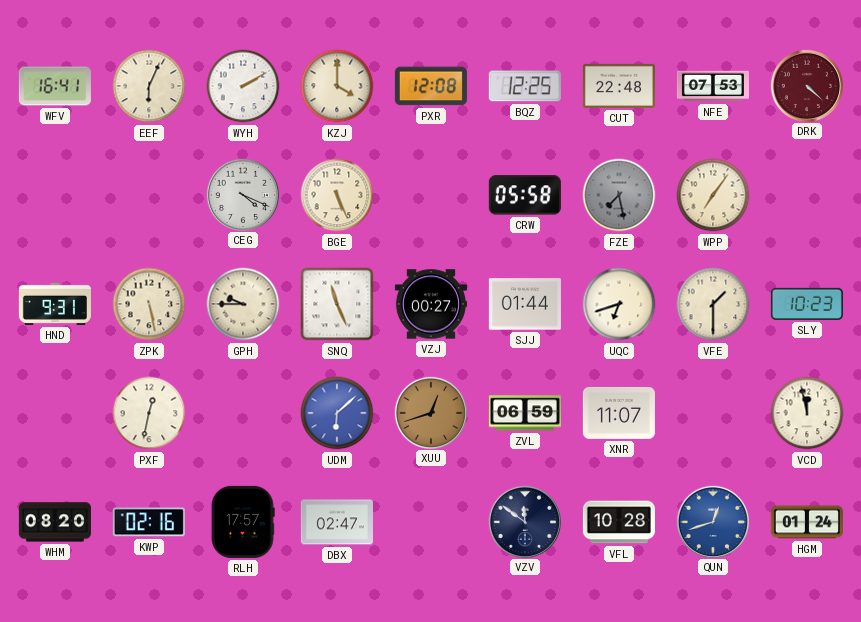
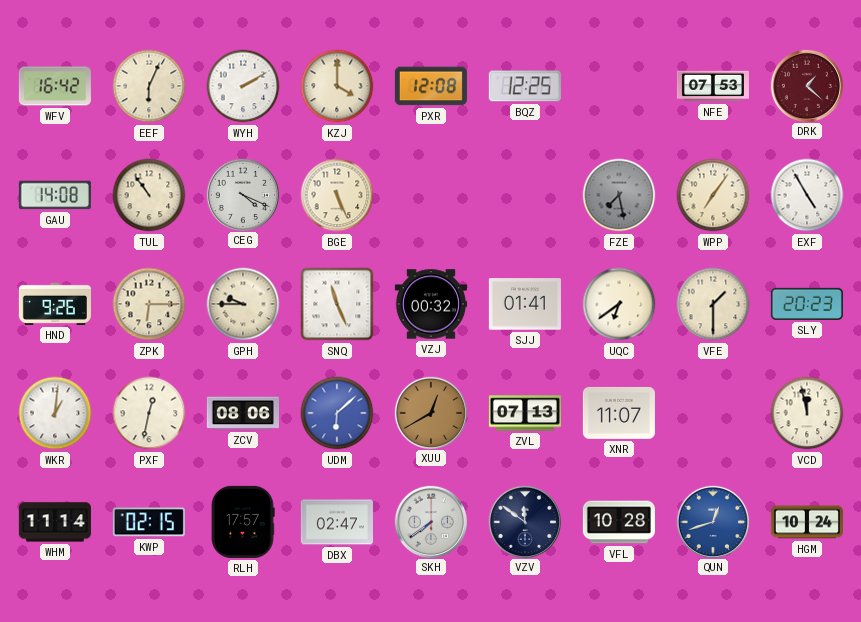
WFV: 16:41 -> 16:42 (55, 86)
CUT: 22:48 -> none (619, 86)
DRK: 4:22 -> 1:22 (806, 85)
GAU: none -> 14:08 (55, 195)
TUL: none -> 10:54 (149, 195)
CRW: 05:58 -> none (525, 195)
EXF: none -> 4:55 (807, 195)
HND: 9:31 -> 9:26 (55, 304)
ZPK: 5:28 -> 6:15 (149, 304)
VZJ: 00:27 -> 00:32 (431, 304)
SJJ: 01:44 -> 01:41 (525, 304)
UQC: 6:42 -> 6:39 (619, 304)
SLY: 10:23 -> 20:23 (807, 304)
WKR: none -> 1:01 (55, 413)
ZCV: none -> 08:06 (243, 413)
XUU: 12:42 -> 12:40 (430, 412)
ZVL: 06:59 -> 07:13 (525, 413)
WHM: 08:20 -> 11:14 (55, 522)
KWP: 02:16 -> 02:15 (149, 522)
SKH: none -> 7:39 (430, 521)
HGM: 01:24 -> 10:24 (807, 522)
